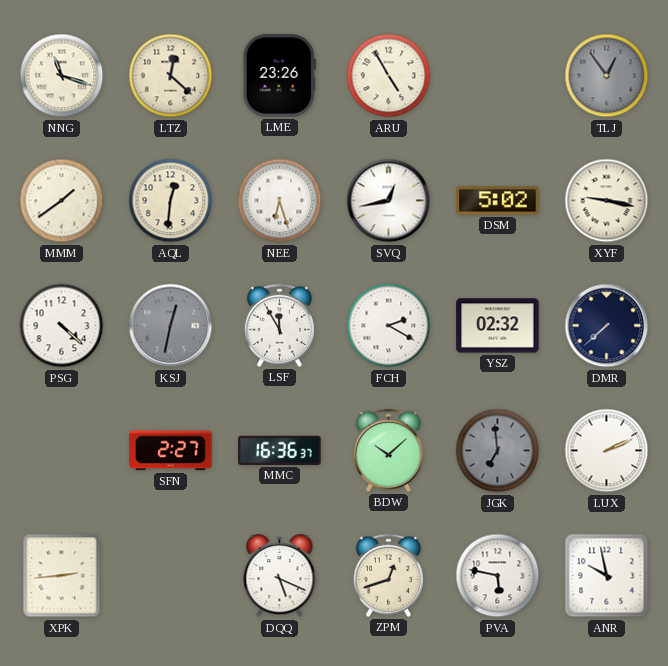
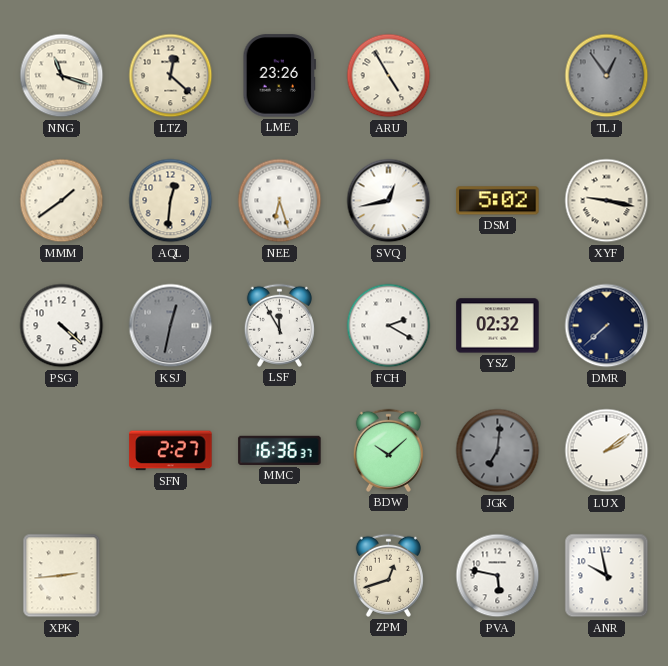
JGK: 6:59 -> 7:01 (498, 451)
LUX: 2:11 -> 2:09 (607, 451)
DQQ: 5:19 -> none (280, 576)
